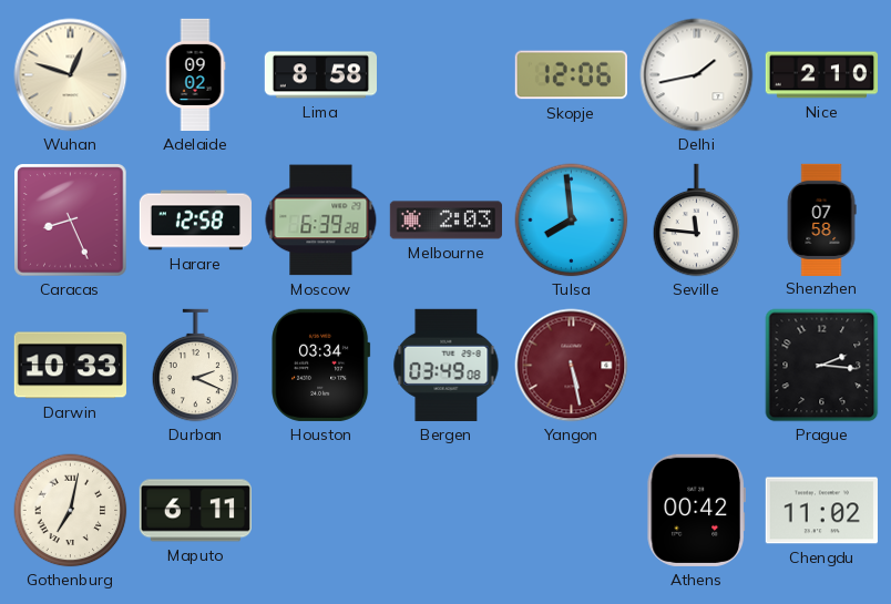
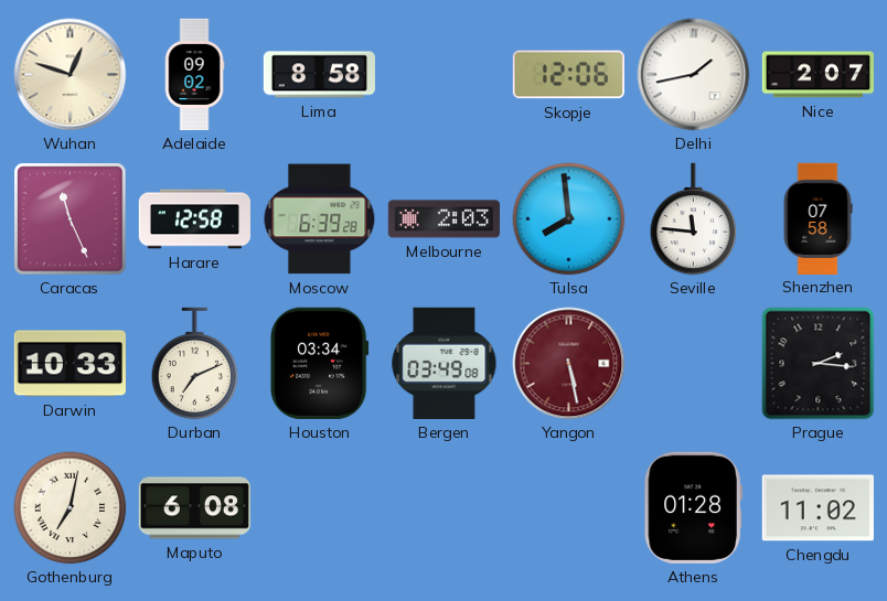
Nice: 2:10 -> 2:07 (817, 75)
Caracas: 8:26 -> 11:26 (71, 219)
Durban: 2:19 -> 7:11 (195, 364)
Maputo: 6:11 -> 6:08 (194, 508)
Athens: 00:42 -> 01:28 (693, 507)
